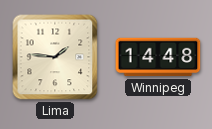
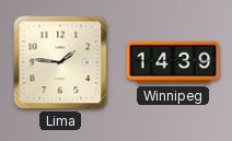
Winnipeg: 14:48 -> 14:39 (173, 62)
